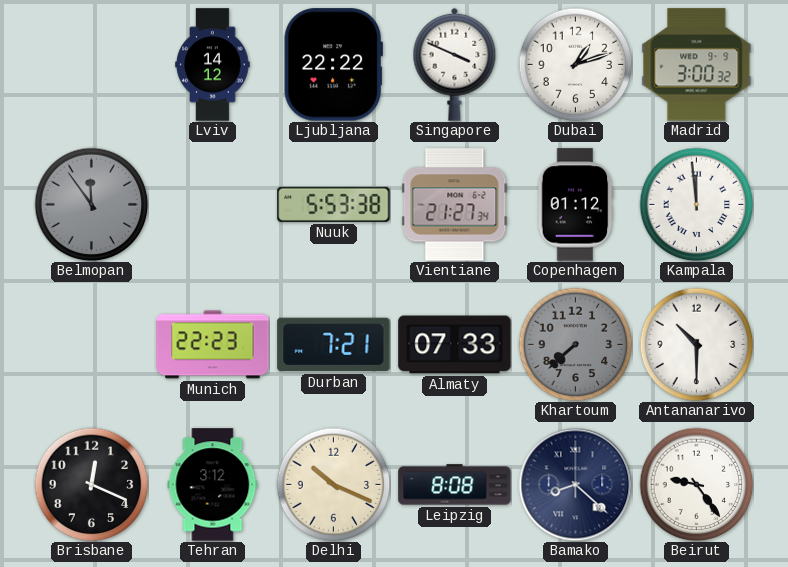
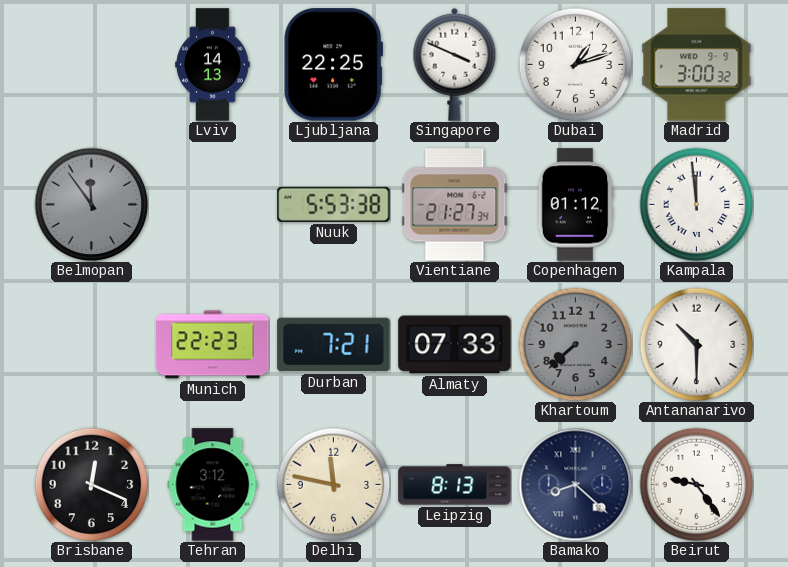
Lviv: 14:12 -> 14:13 (213, 65)
Ljubljana: 22:22 -> 22:25 (333, 65)
Delhi: 10:19 -> 11:47 (333, 484)
Leipzig: 8:08 -> 8:13 (455, 485)
